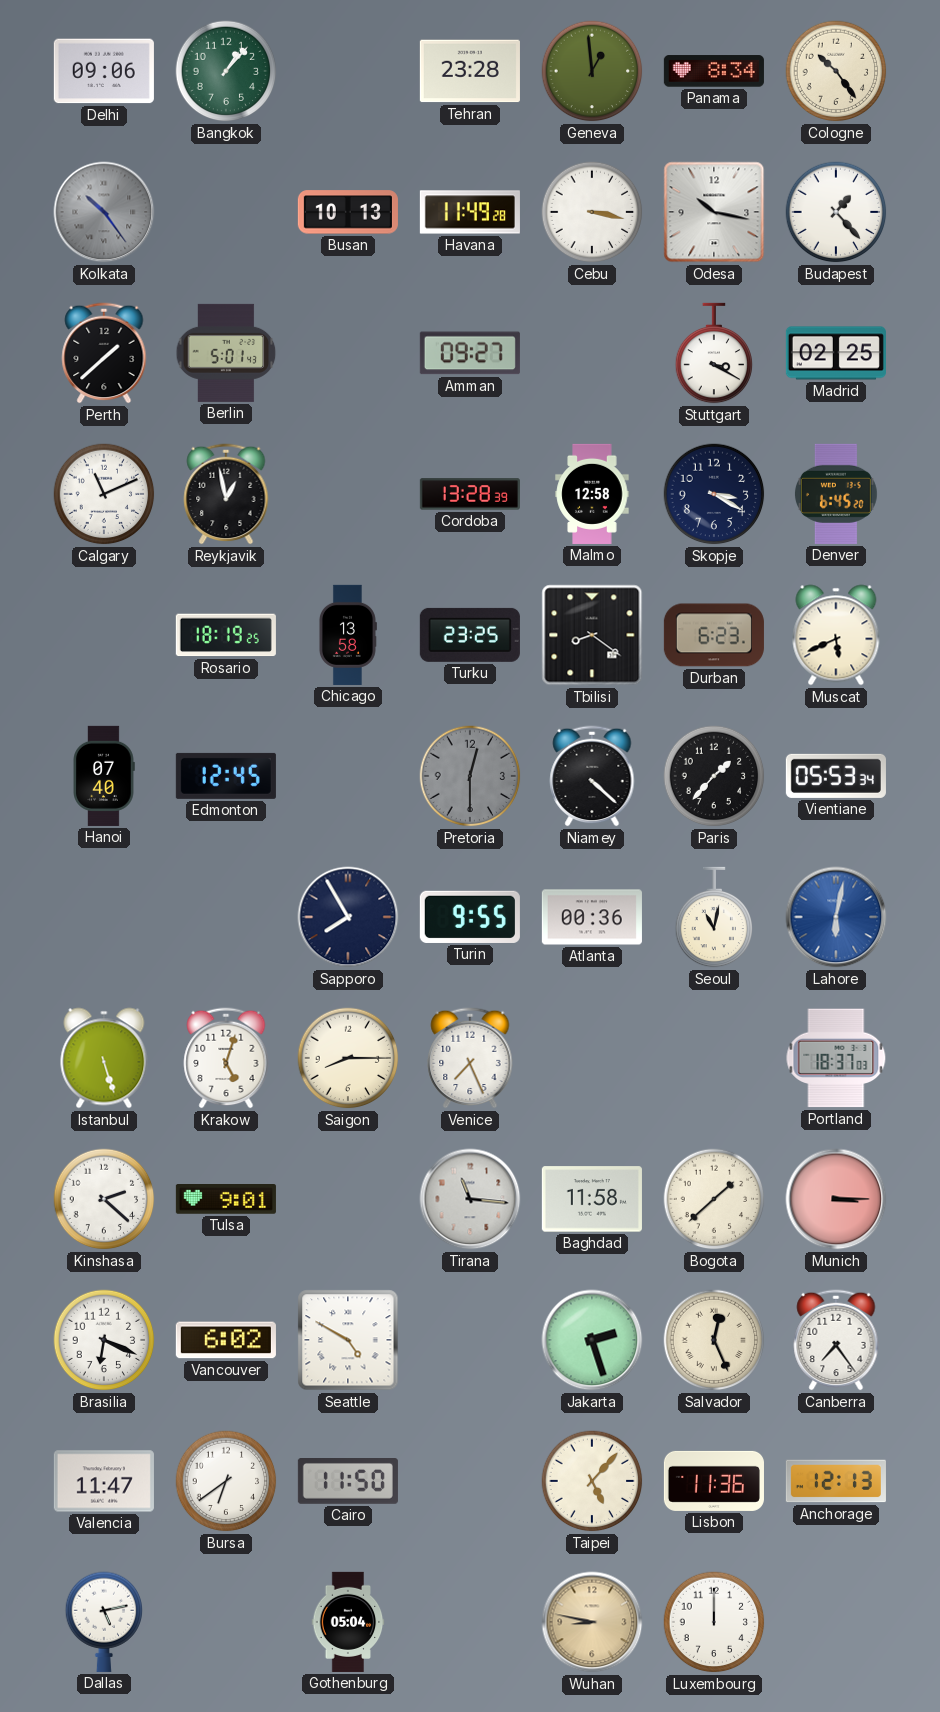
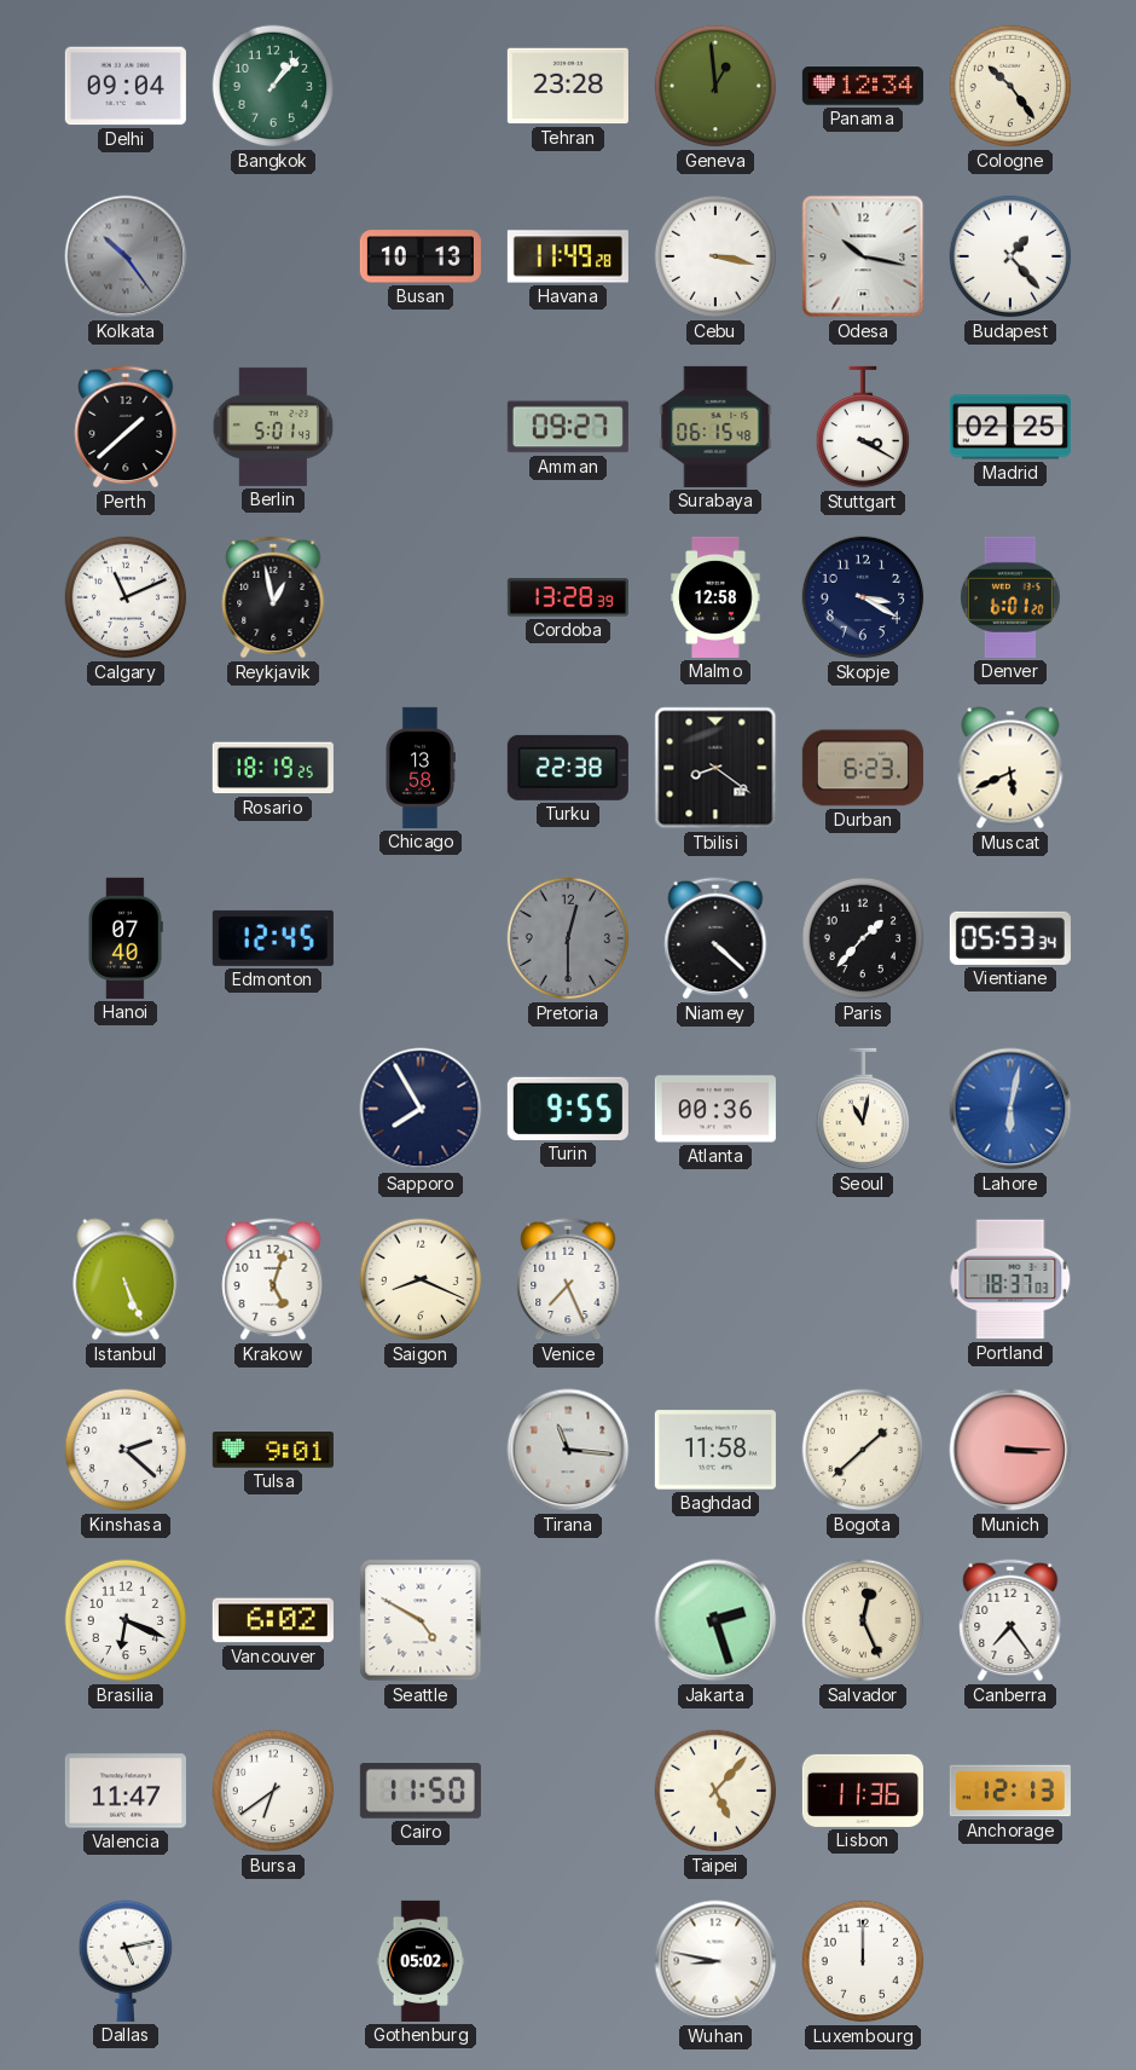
Delhi: 09:06 -> 09:04 (126, 86)
Panama: 8:34 -> 12:34 (863, 86)
Surabaya: none -> 06:15 (715, 427)
Denver: 6:45 -> 6:01 (1010, 597)
Turku: 23:25 -> 22:38 (568, 768)
Istanbul: 5:27 -> 5:26 (126, 1279)
Saigon: 8:15 -> 8:19 (421, 1279)
Gothenburg: 05:04 -> 05:02 (421, 1961)
Wuhan dial: champagne -> white (715, 1961)
